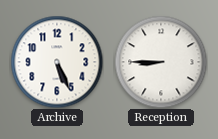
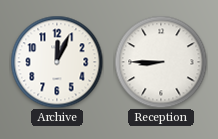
Archive: 5:26 -> 12:04 (57, 62)
